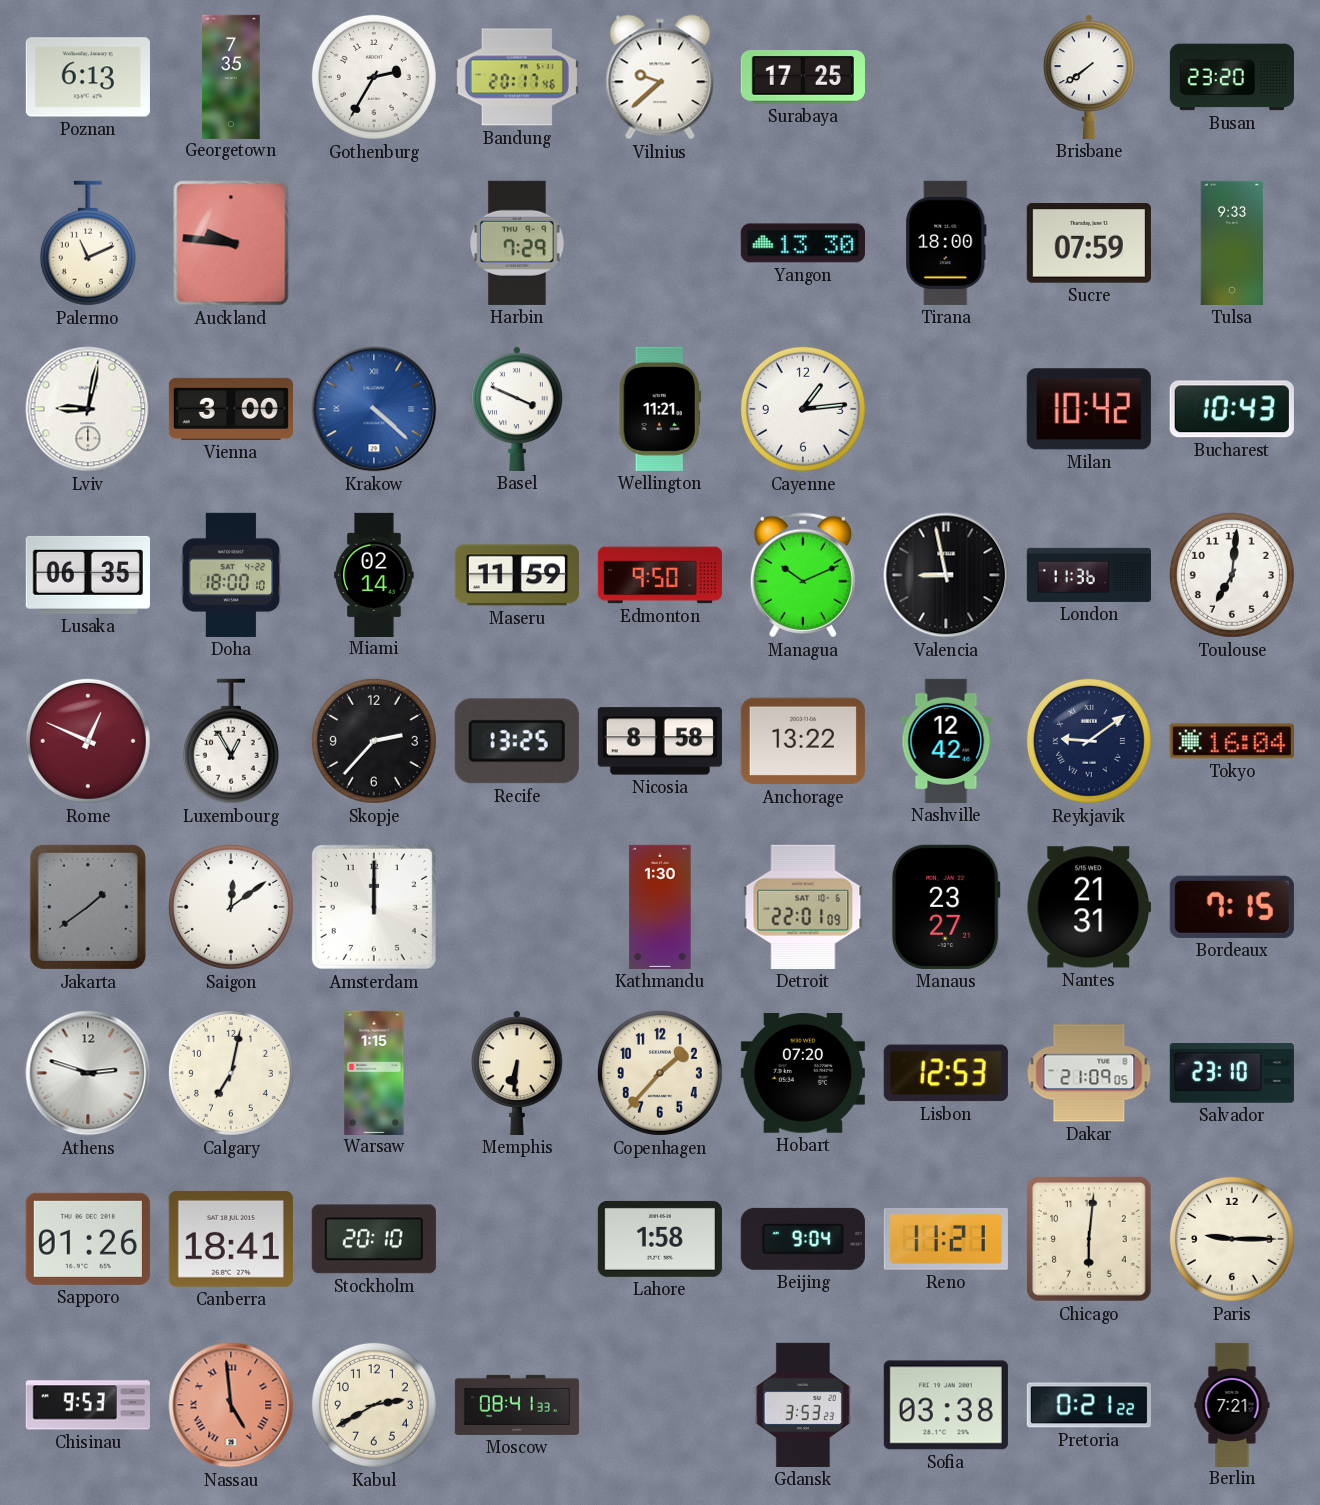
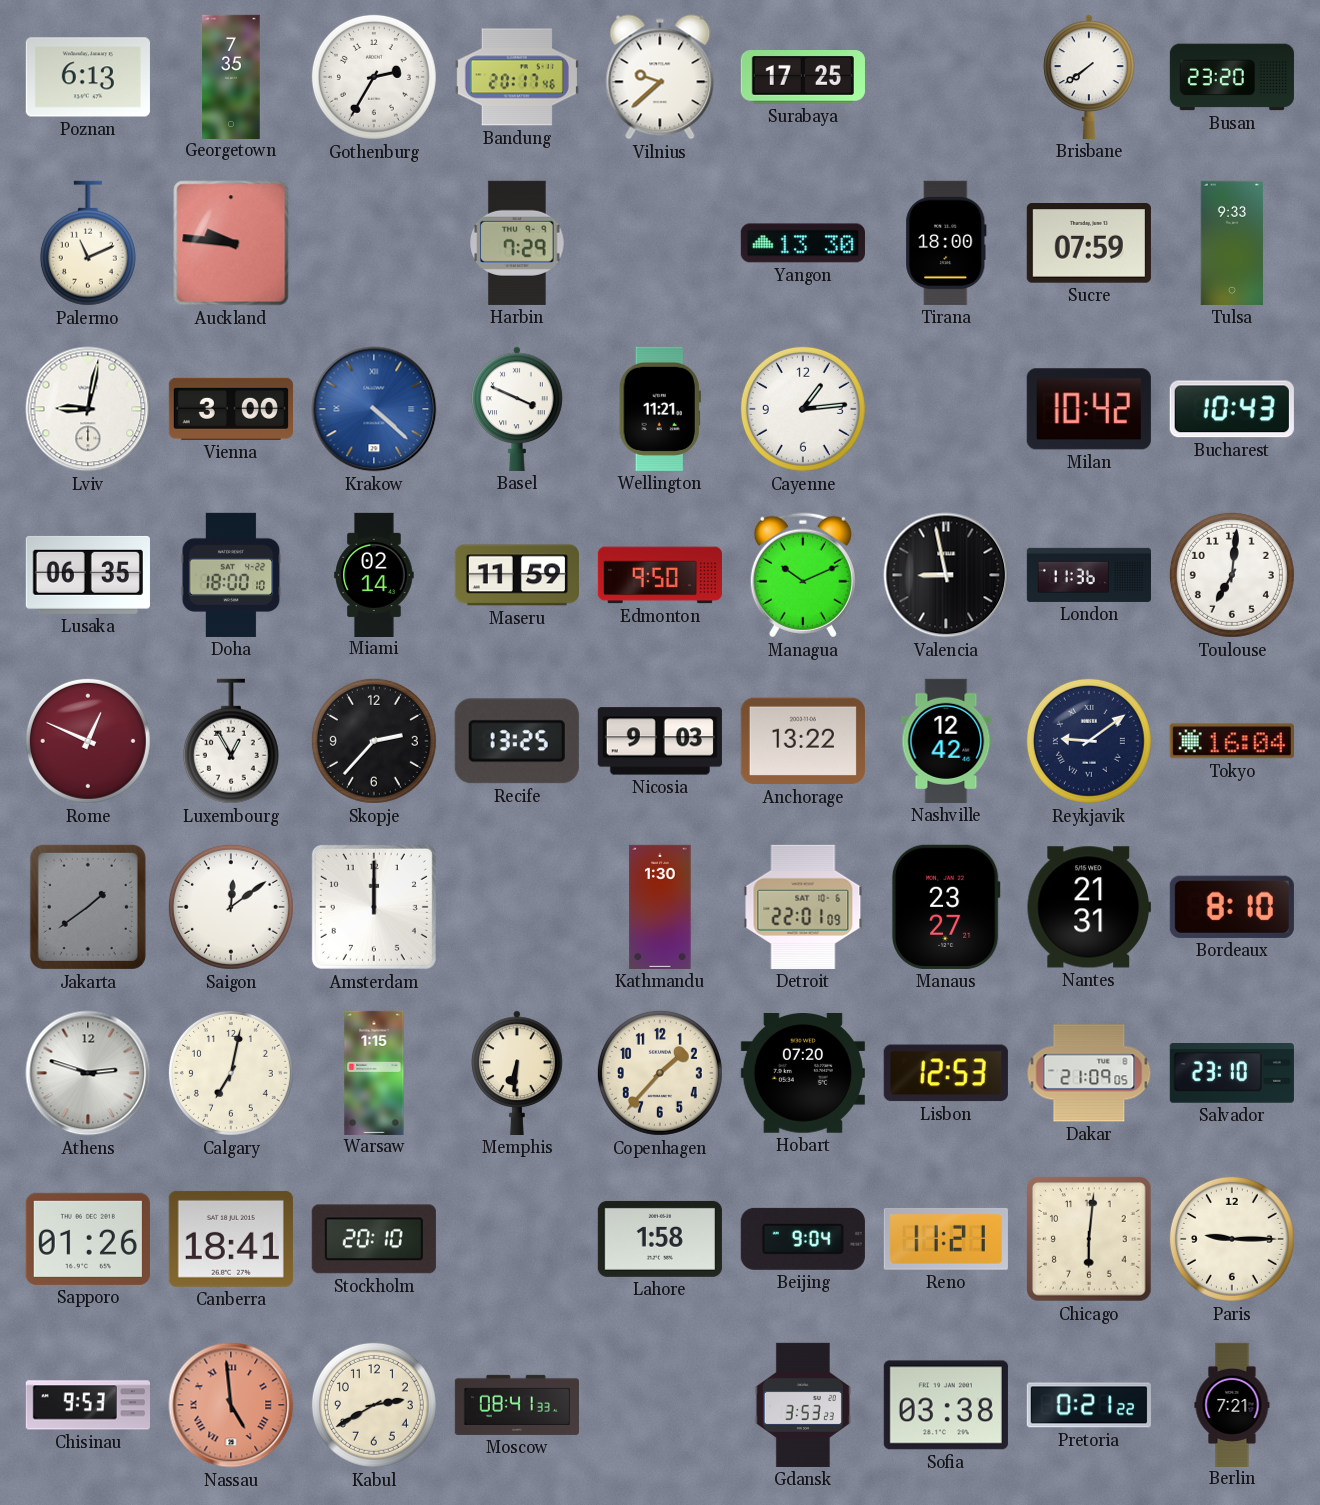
Nicosia: 8:58 -> 9:03 (660, 741)
Bordeaux: 7:15 -> 8:10 (1232, 907)
